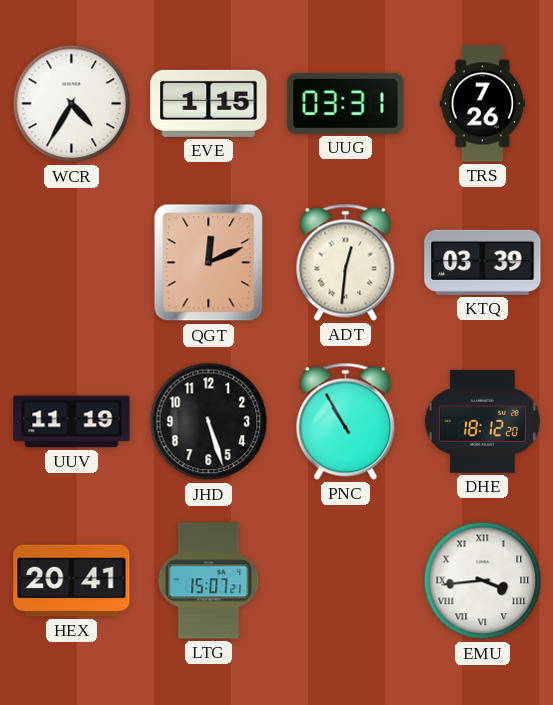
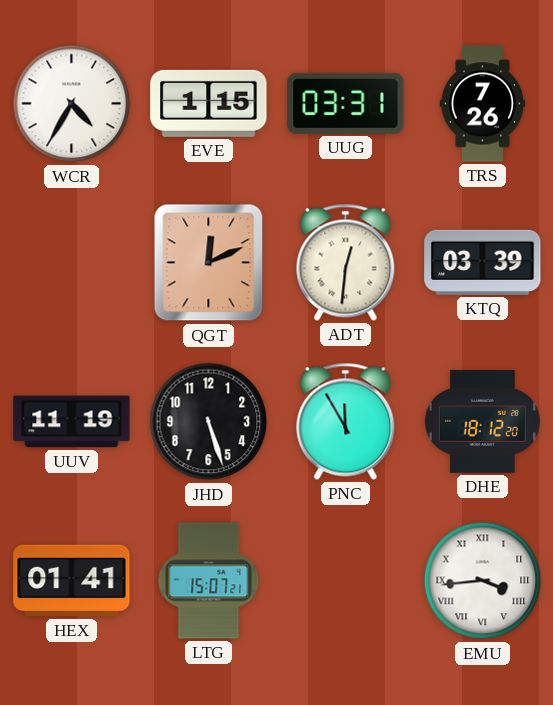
PNC: 10:55 -> 11:55 (346, 421)
HEX: 20:41 -> 01:41 (72, 581)
